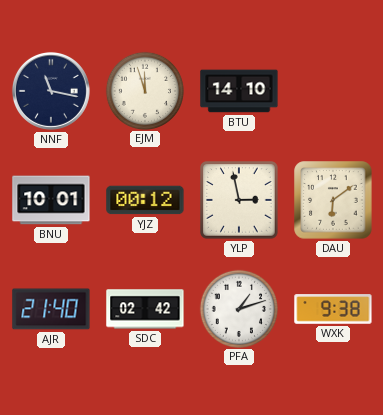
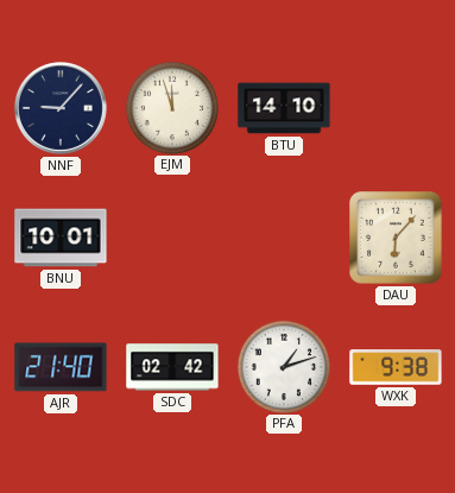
NNF: 11:17 -> 9:07 (61, 108)
YJZ: 00:12 -> none (145, 200)
YLP: 2:58 -> none (239, 200)
DAU: 6:09 -> 6:07 (396, 238)
